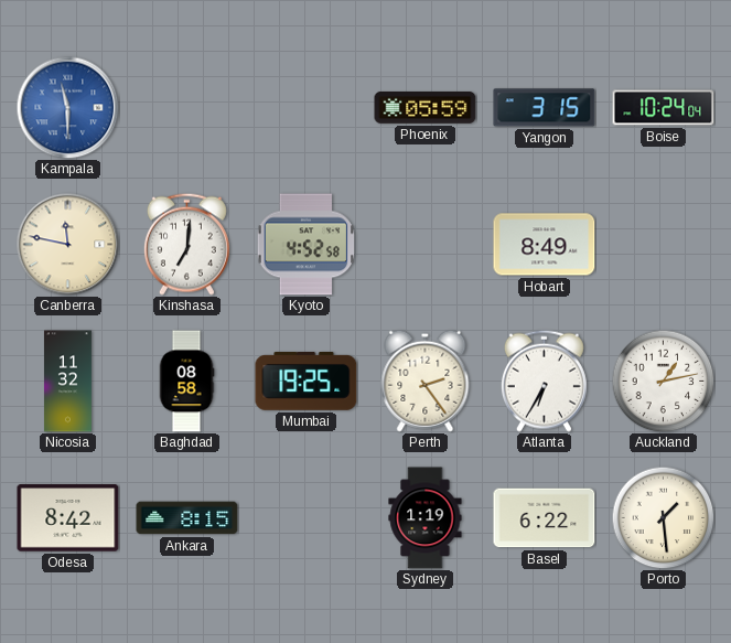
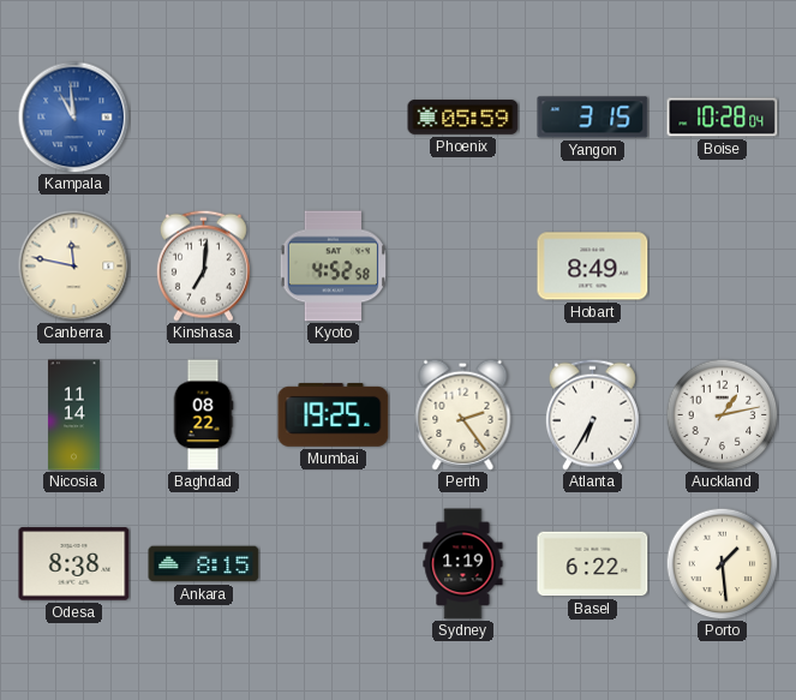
Kampala: 11:30 -> 10:59 (73, 116)
Boise: 10:24 -> 10:28 (723, 118)
Nicosia: 11:32 -> 11:14 (73, 415)
Baghdad: 08:58 -> 08:22 (203, 415)
Odesa: 8:42 -> 8:38 (74, 564)
